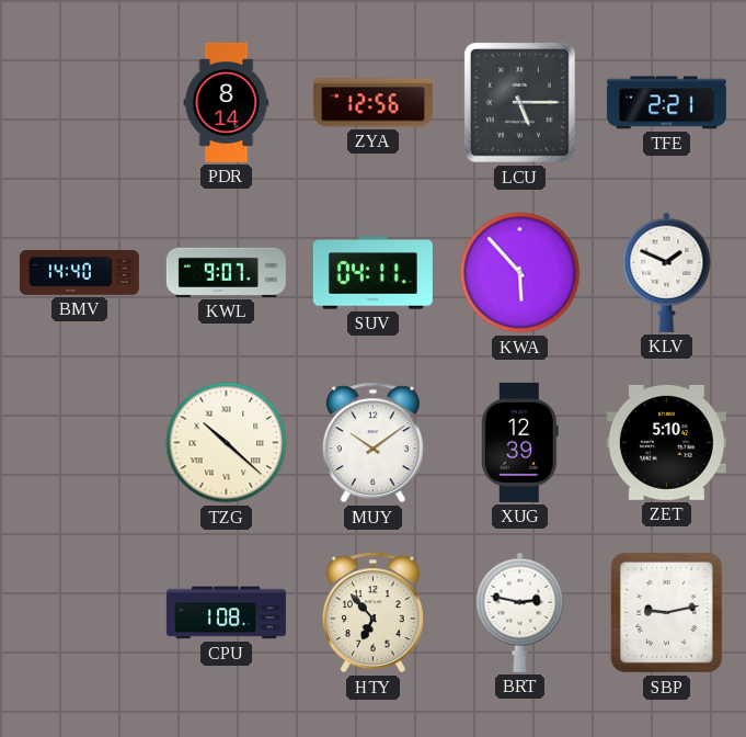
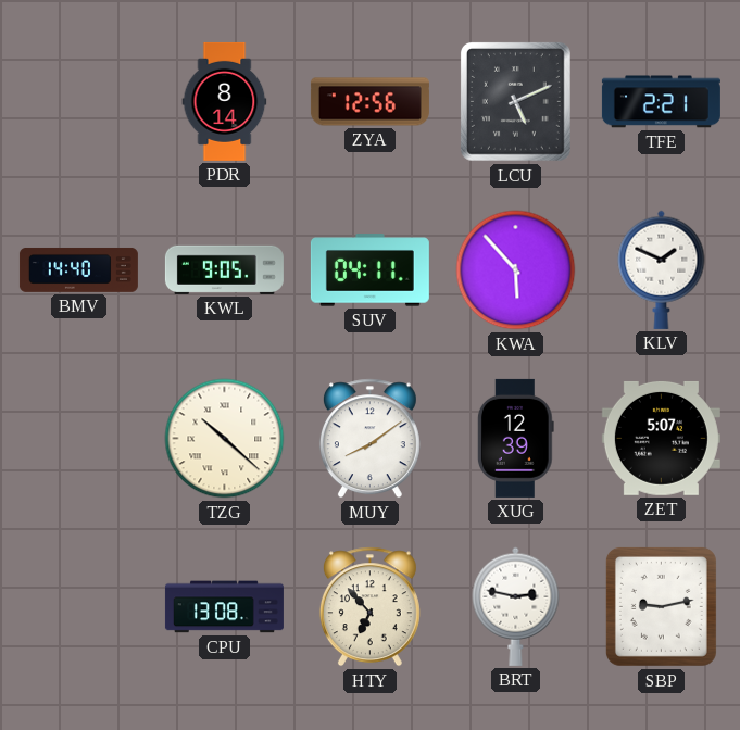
LCU: 5:15 -> 5:11 (515, 101)
KWL: 9:07 -> 9:05 (224, 269)
MUY: 10:09 -> 8:09 (369, 439)
ZET: 5:10 -> 5:07 (661, 438)
CPU: 1:08 -> 13:08 (224, 607)
